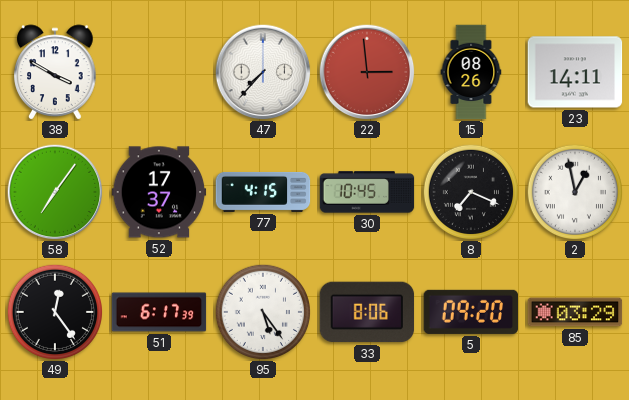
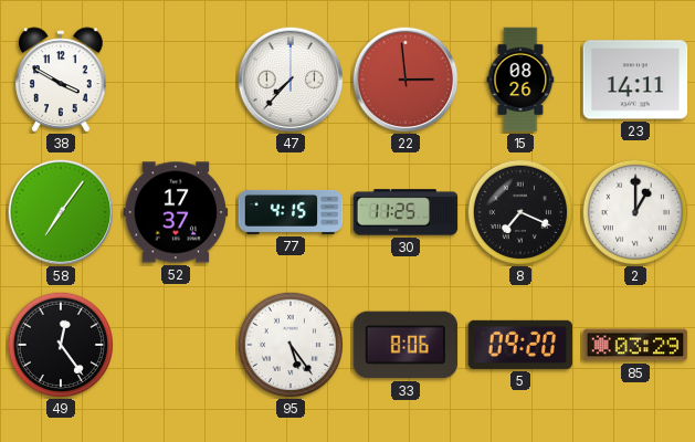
30: 10:45 -> 11:25 (406, 212)
2: 12:58 -> 1:00 (634, 211)
51: 6:17 -> none (159, 312)
